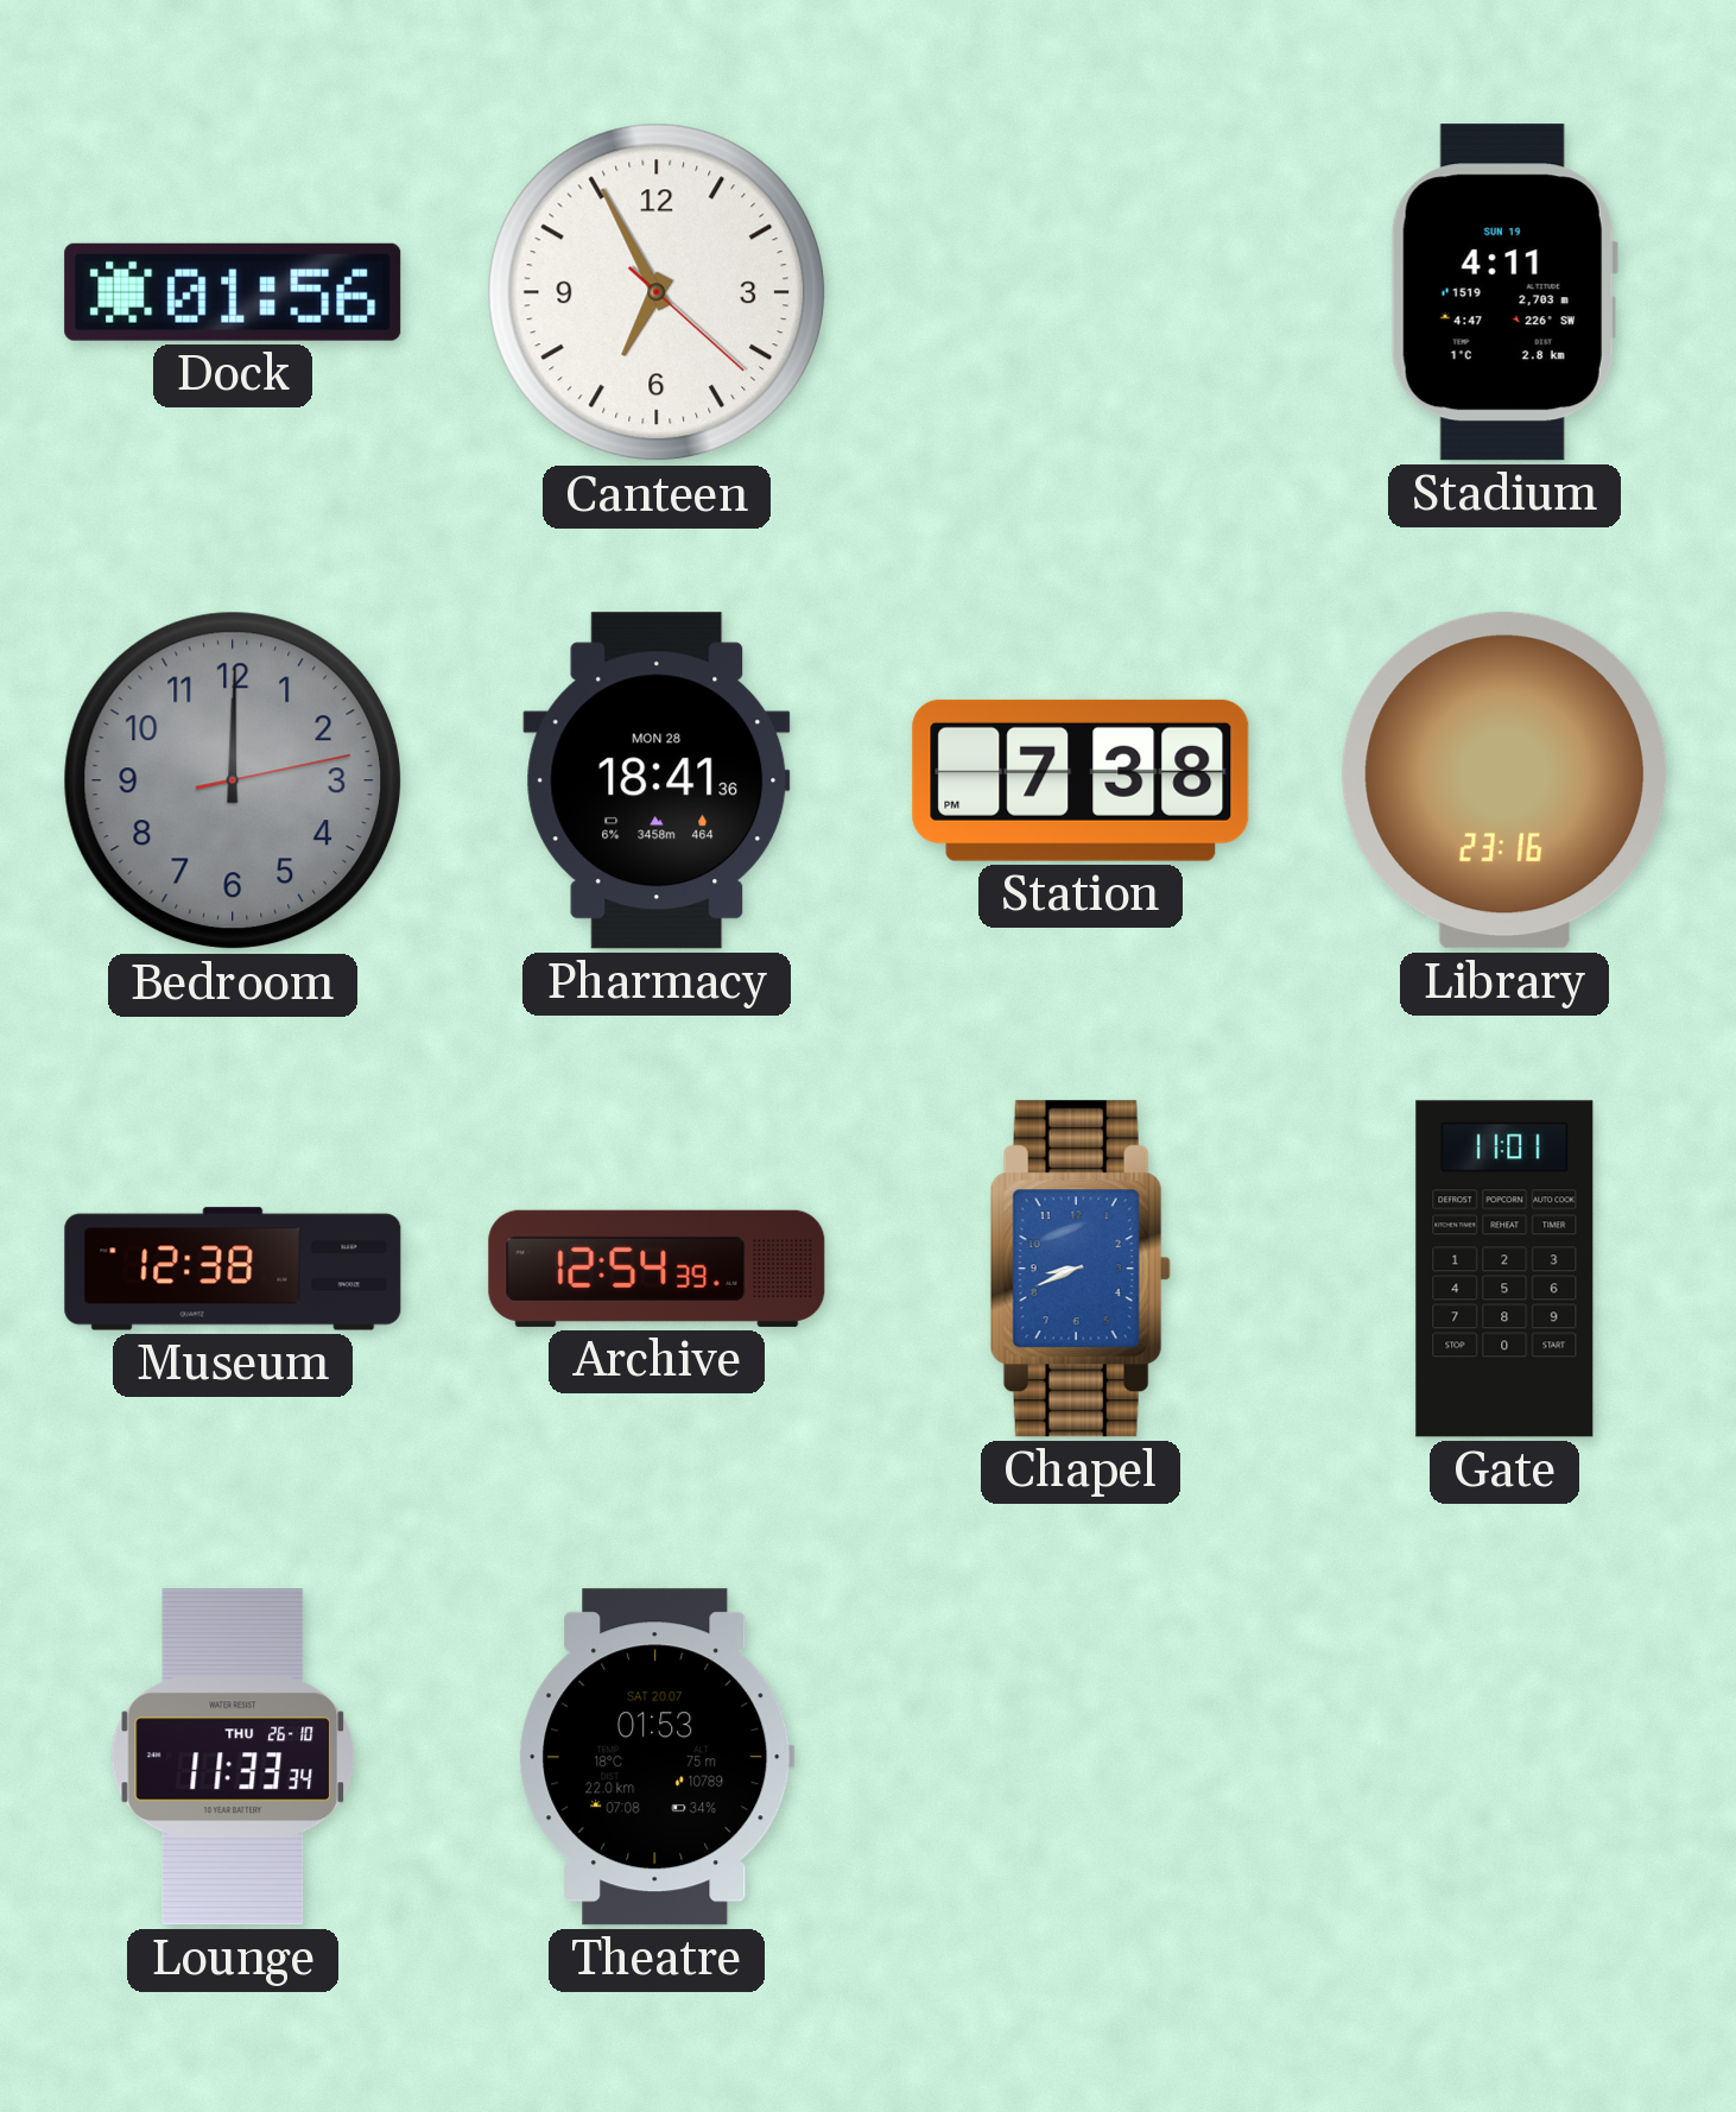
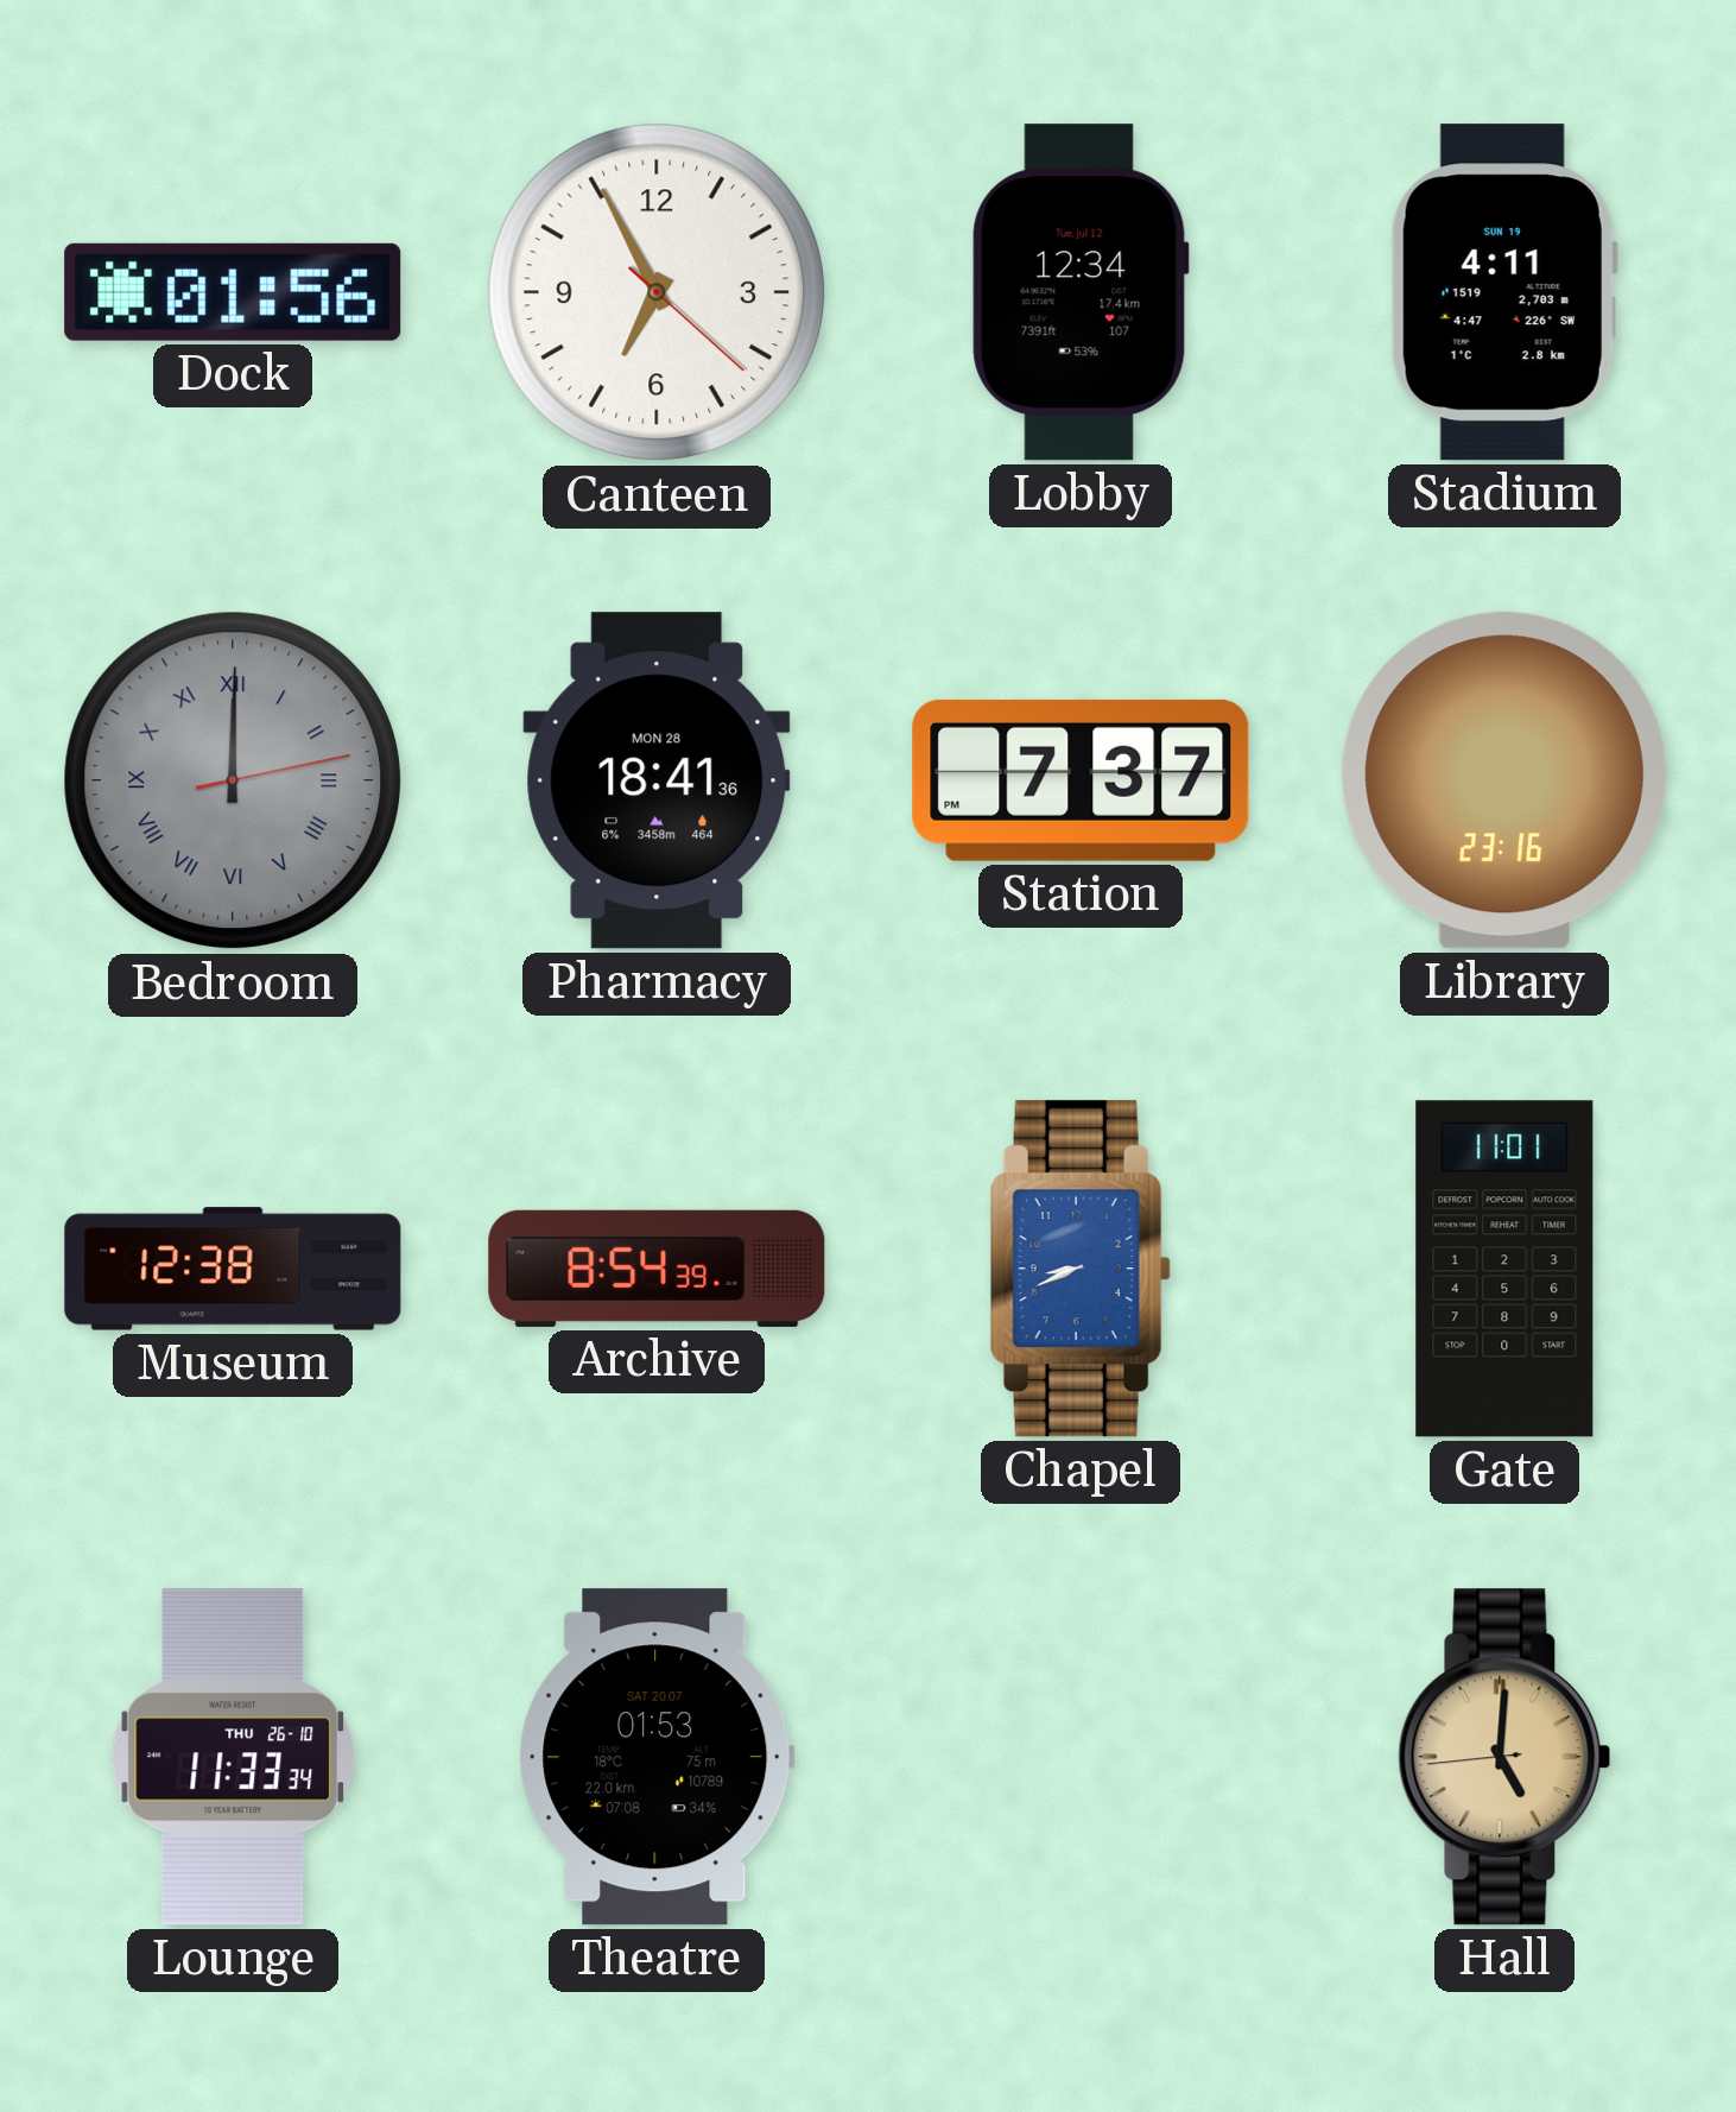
Lobby: none -> 12:34 (1081, 292)
Bedroom numerals: Arabic -> Roman (233, 780)
Station: 7:38 -> 7:37 (1081, 780)
Archive: 12:54 -> 8:54 (657, 1269)
Hall: none -> 5:00 (1504, 1757)
